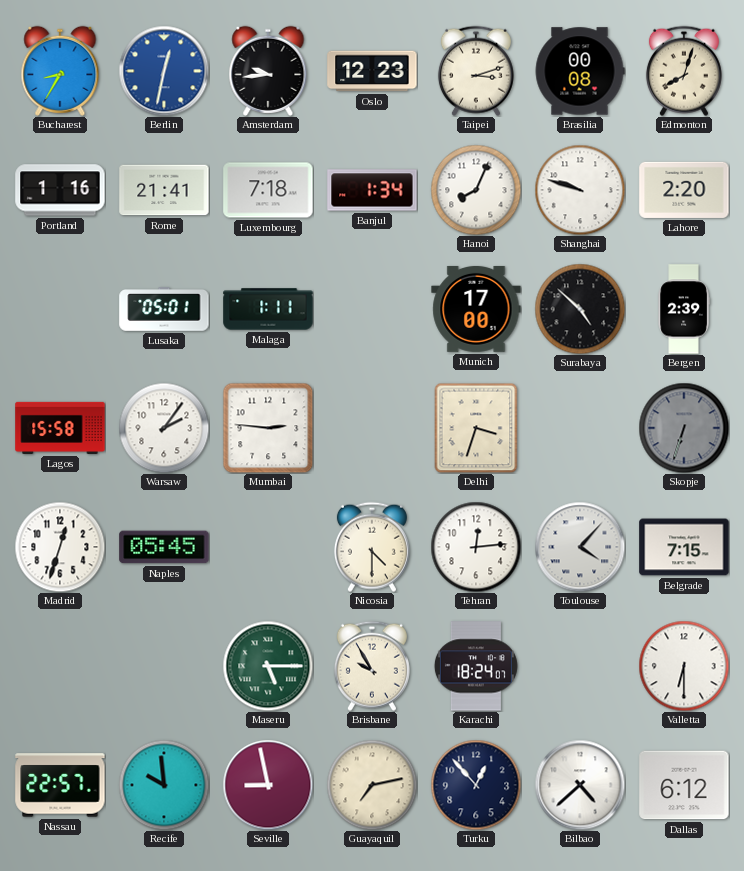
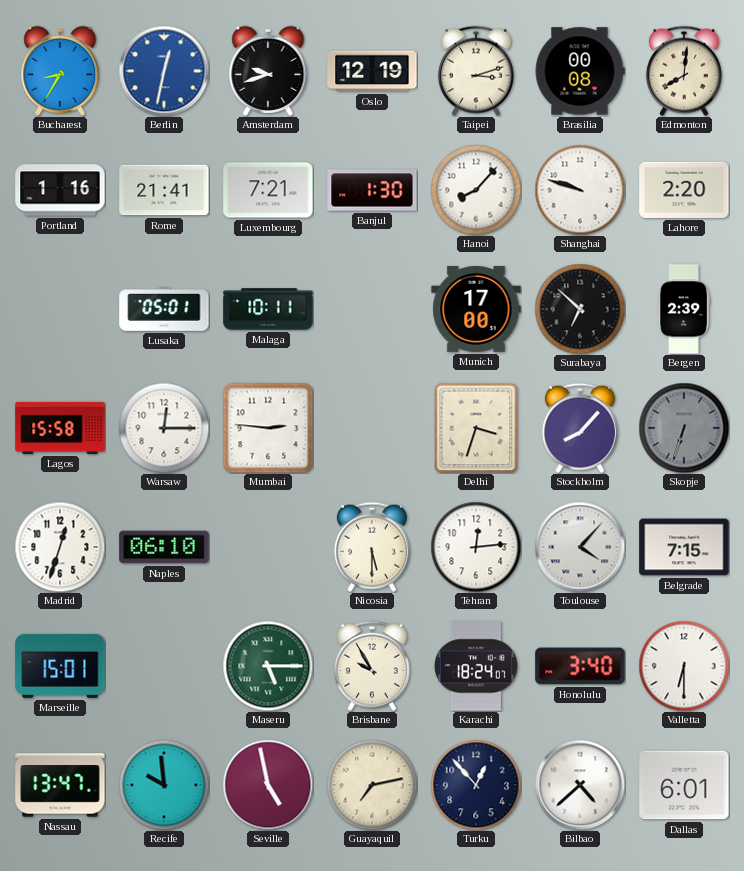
Amsterdam: 9:44 -> 9:42 (268, 71)
Oslo: 12:23 -> 12:19 (372, 71)
Edmonton: 8:03 -> 8:01 (684, 71)
Luxembourg: 7:18 -> 7:21 (268, 190)
Banjul: 1:34 -> 1:30 (372, 190)
Hanoi: 8:04 -> 8:07 (476, 190)
Malaga: 1:11 -> 10:11 (268, 309)
Surabaya: 4:52 -> 6:52 (580, 309)
Warsaw: 2:06 -> 12:15 (164, 428)
Stockholm: none -> 8:07 (580, 428)
Naples: 05:45 -> 06:10 (164, 547)
Nicosia: 4:30 -> 5:30 (372, 547)
Marseille: none -> 15:01 (60, 666)
Honolulu: none -> 3:40 (580, 666)
Nassau: 22:57 -> 13:47 (60, 785)
Seville: 8:58 -> 4:58 (268, 785)
Dallas: 6:12 -> 6:01 (684, 785)
